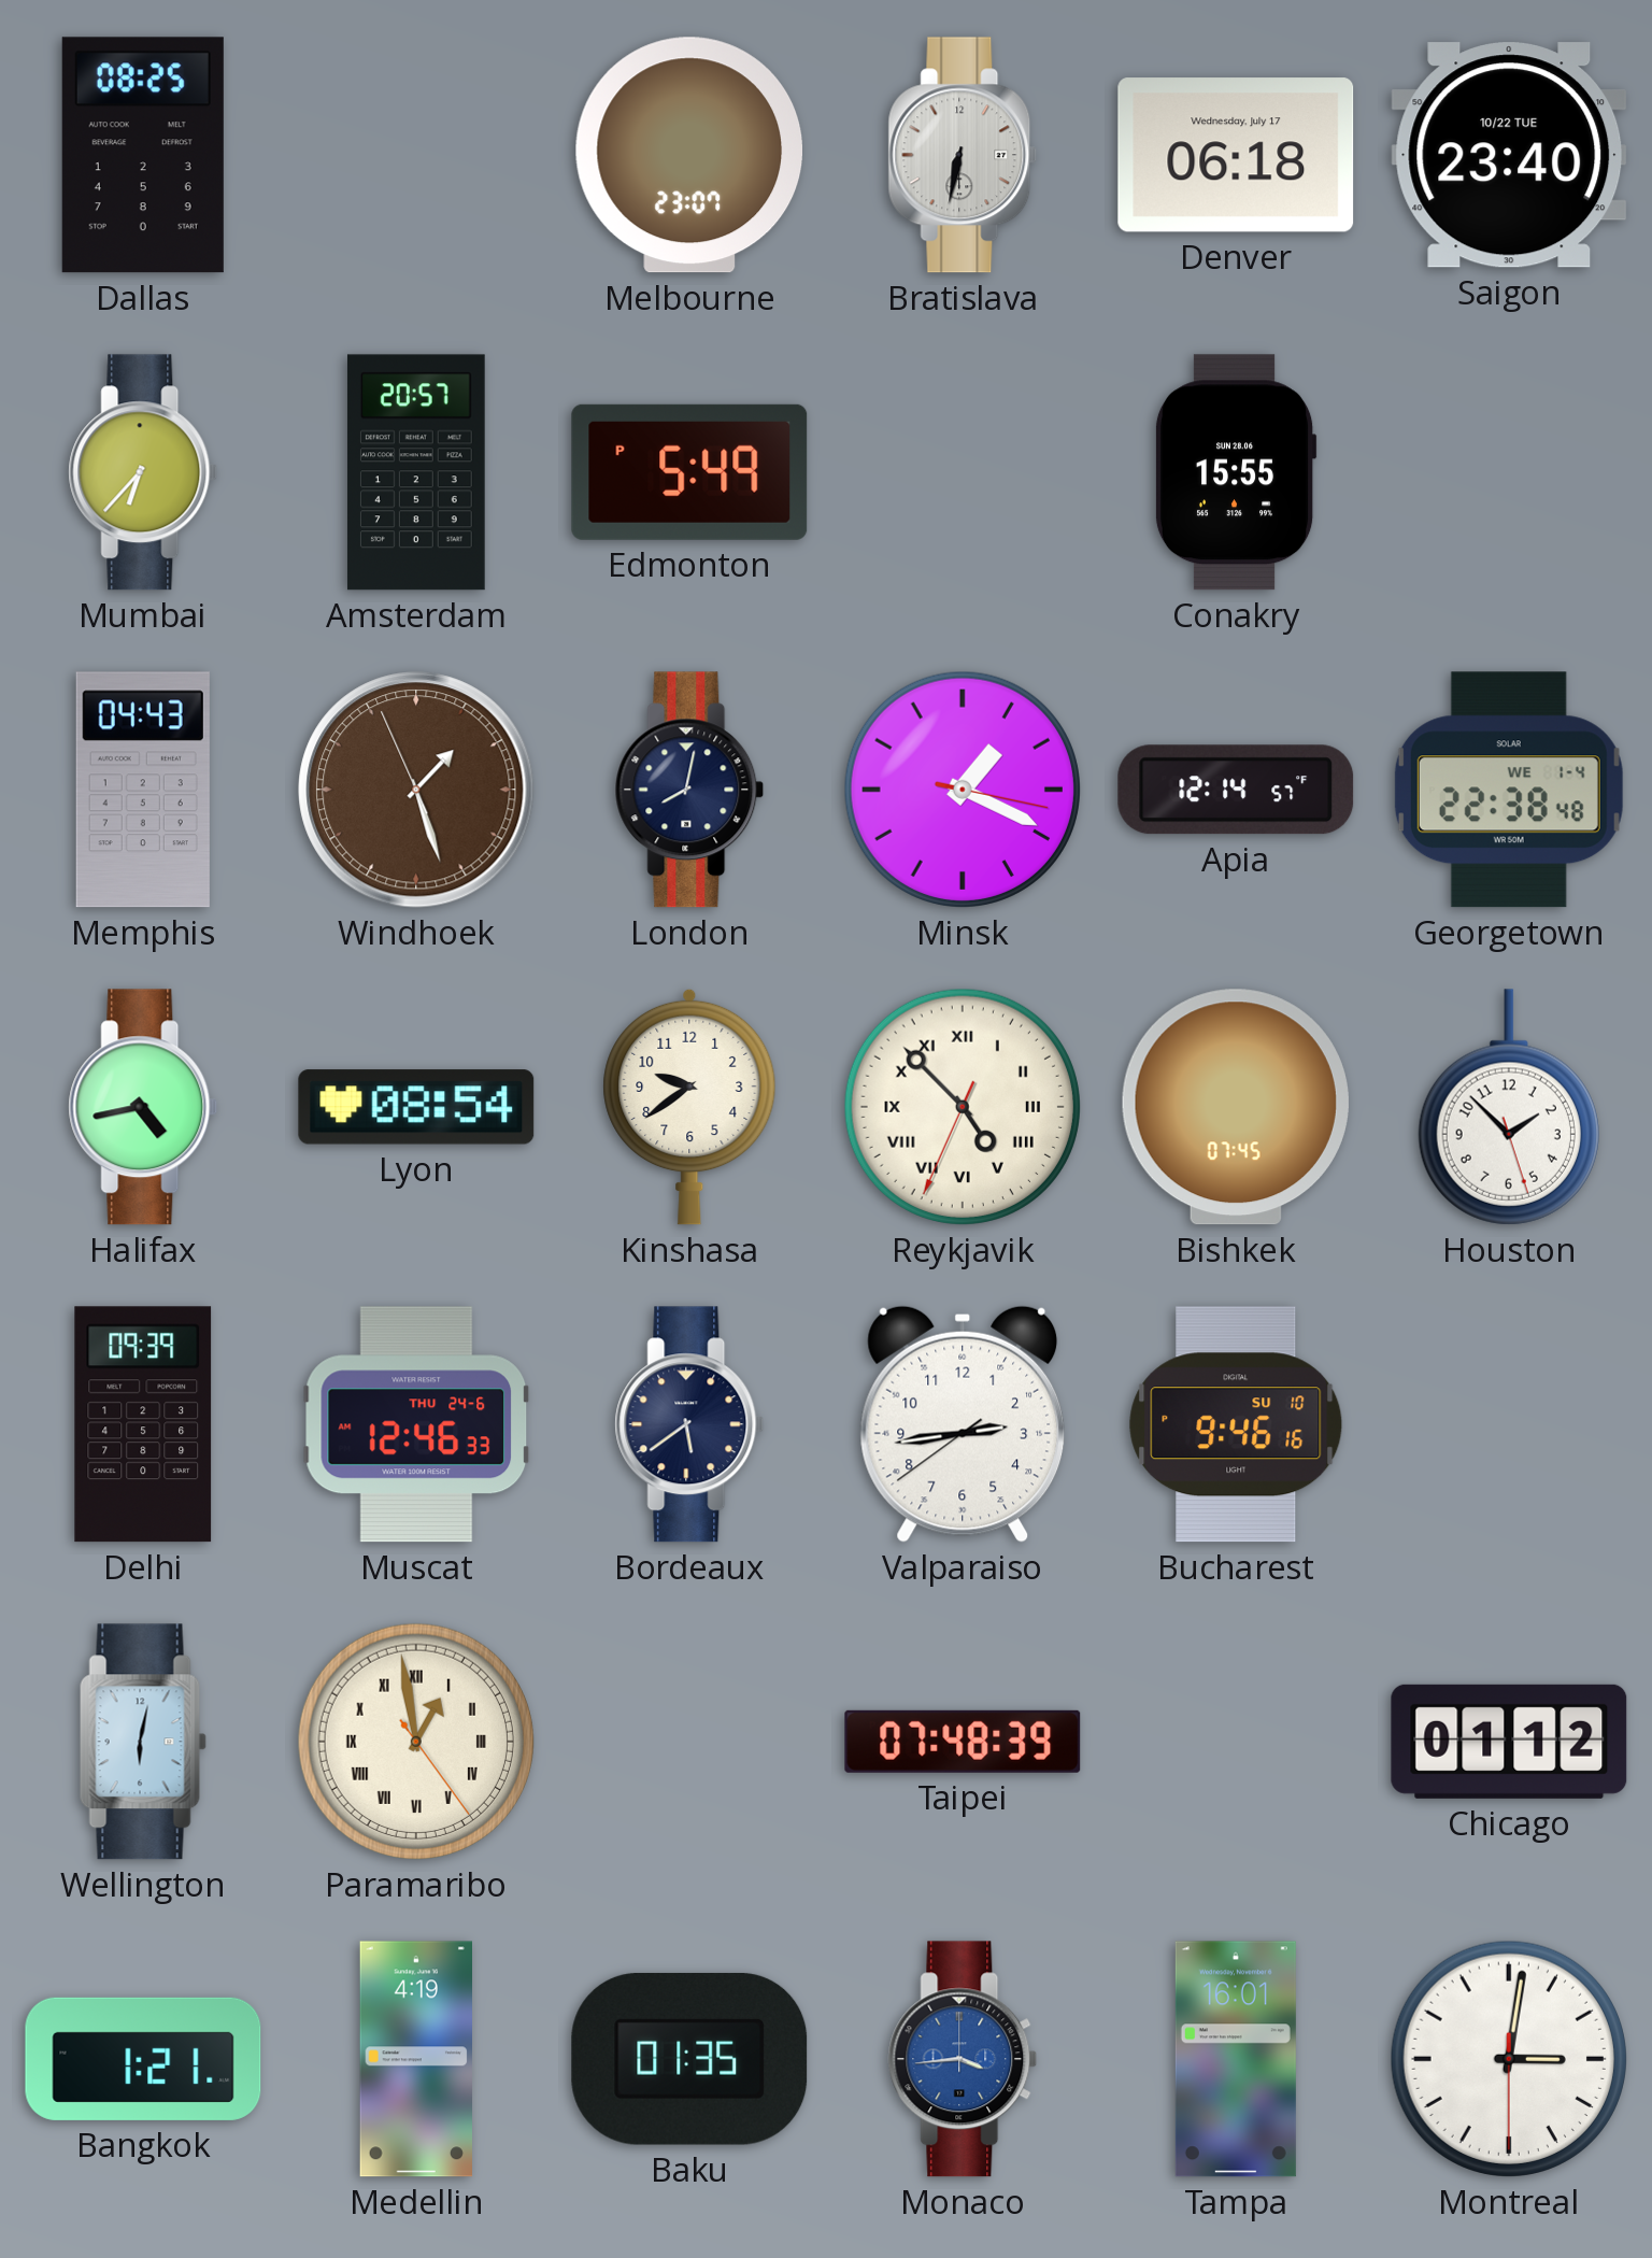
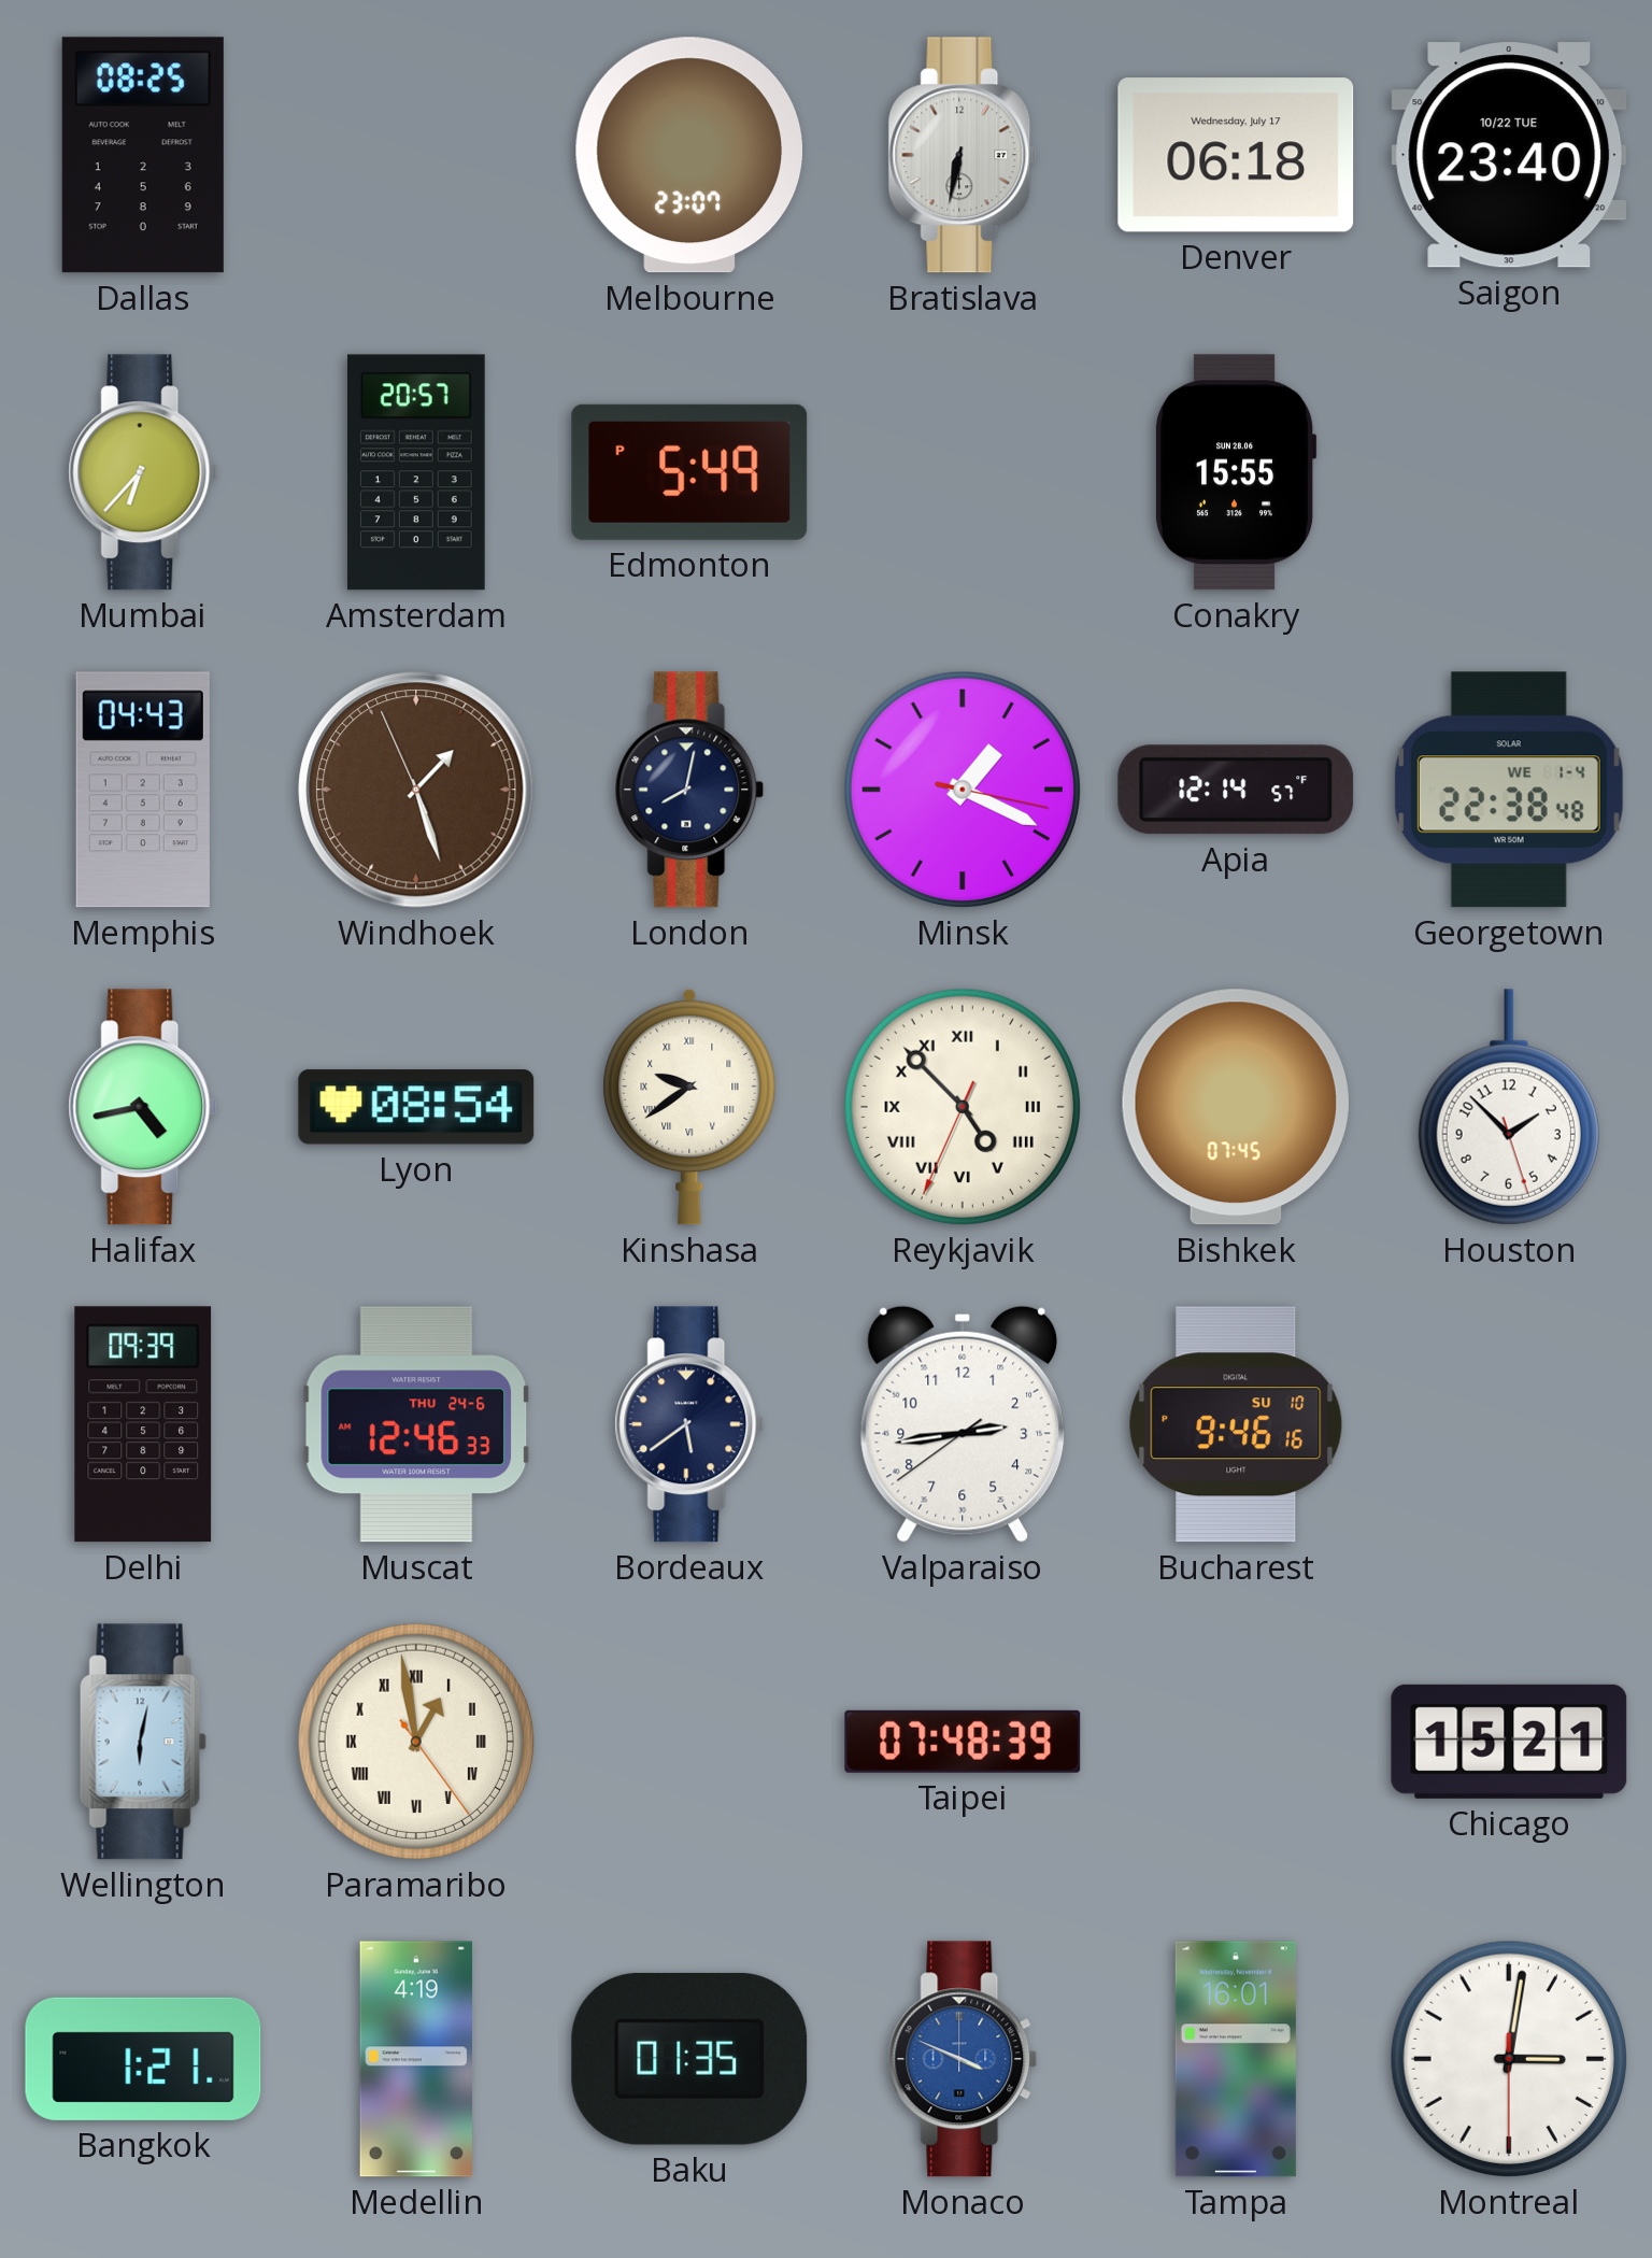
Kinshasa numerals: Arabic -> Roman (689, 1107)
Chicago: 01:12 -> 15:21 (1509, 1742)
Monaco: 3:44 -> 3:49 (963, 2059)
